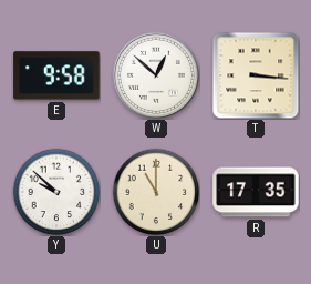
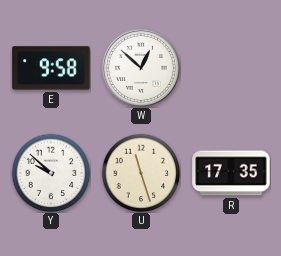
T: 3:16 -> none (256, 75)
U: 11:00 -> 11:27 (141, 173)
